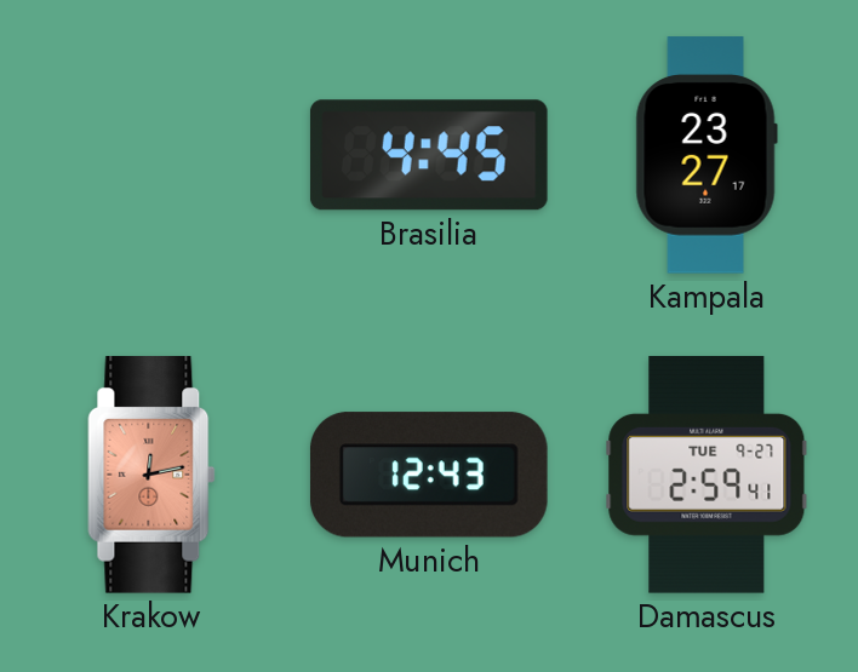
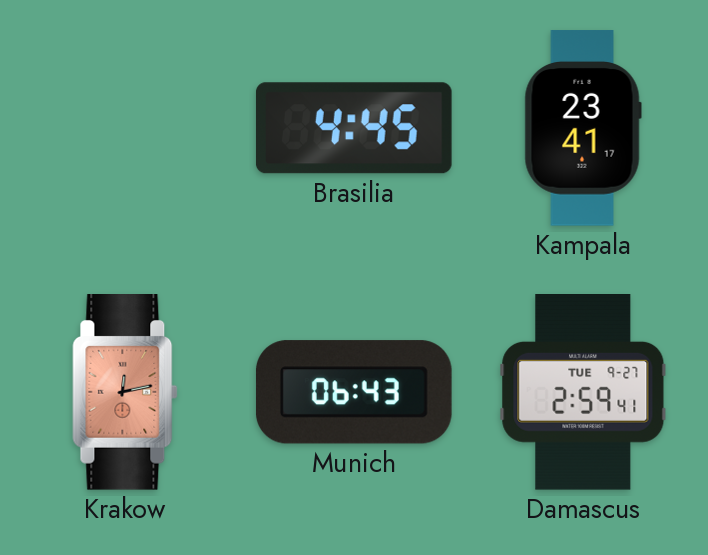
Kampala: 23:27 -> 23:41 (583, 128)
Munich: 12:43 -> 06:43 (354, 392)
